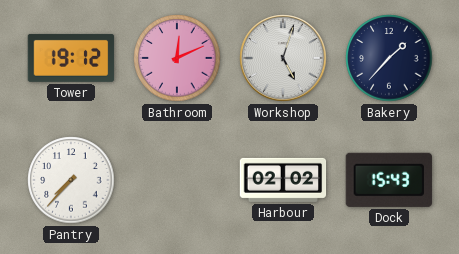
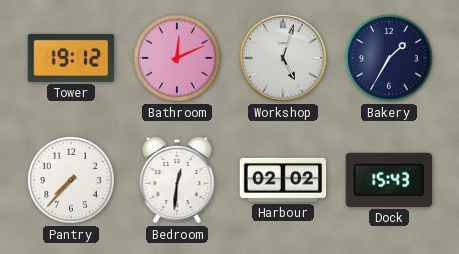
Bakery: 1:37 -> 1:35 (389, 58)
Bedroom: none -> 12:31 (177, 180)
